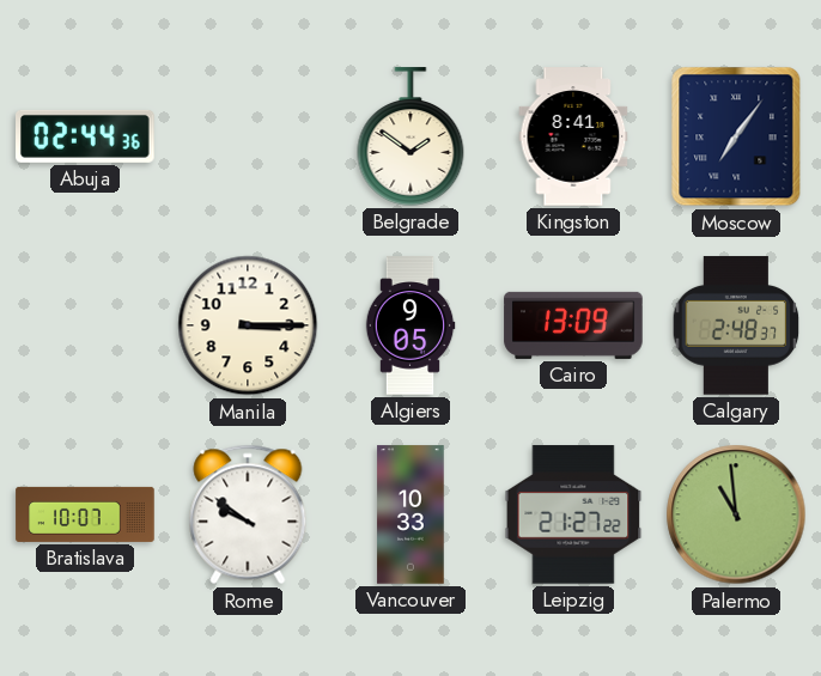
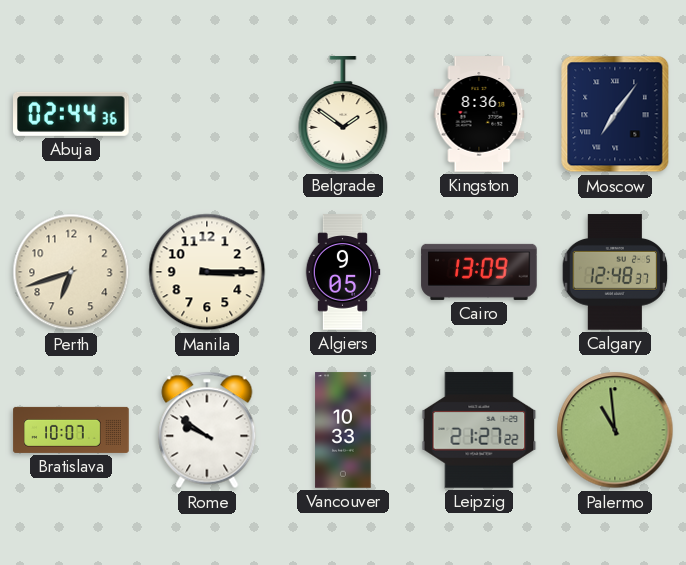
Kingston: 8:41 -> 8:36 (479, 114)
Perth: none -> 6:42 (71, 272)
Calgary: 2:48 -> 12:48 (615, 272)
